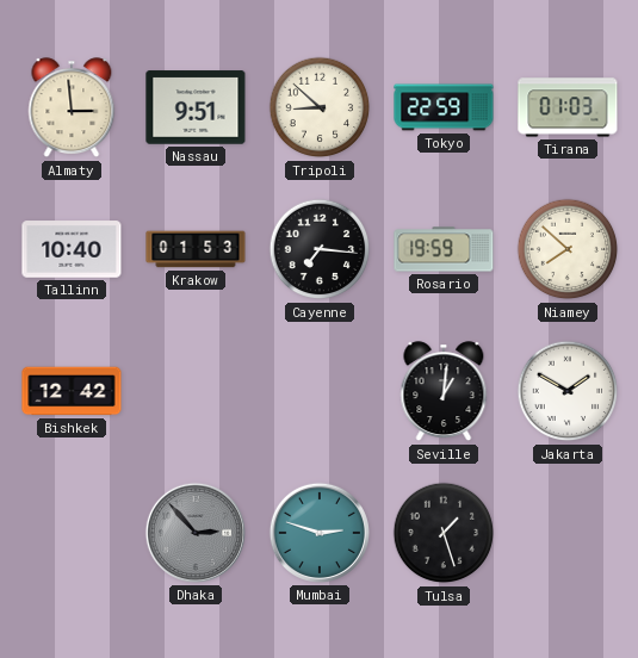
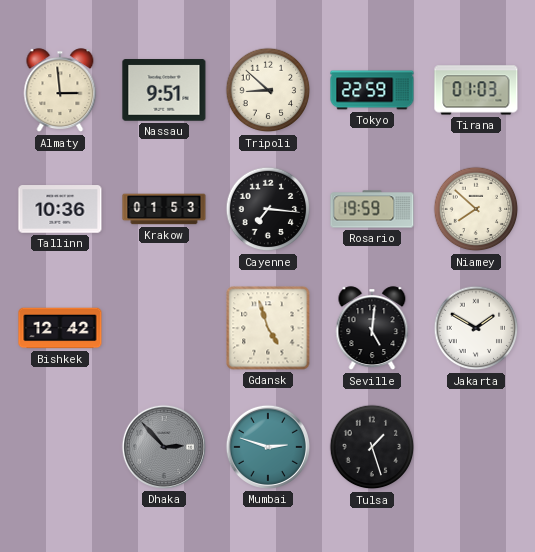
Tallinn: 10:40 -> 10:36 (60, 209)
Gdansk: none -> 4:57 (268, 328)
Seville: 1:01 -> 5:01 (372, 329)
